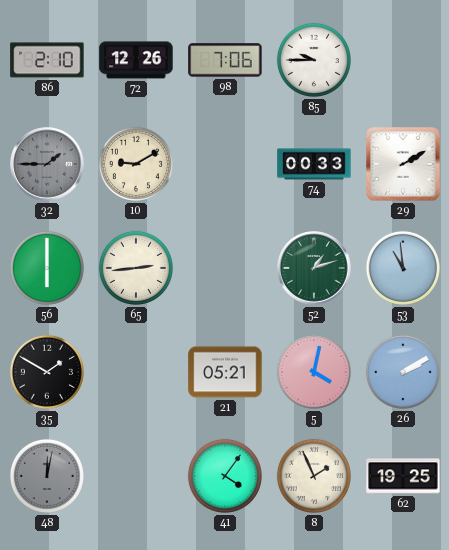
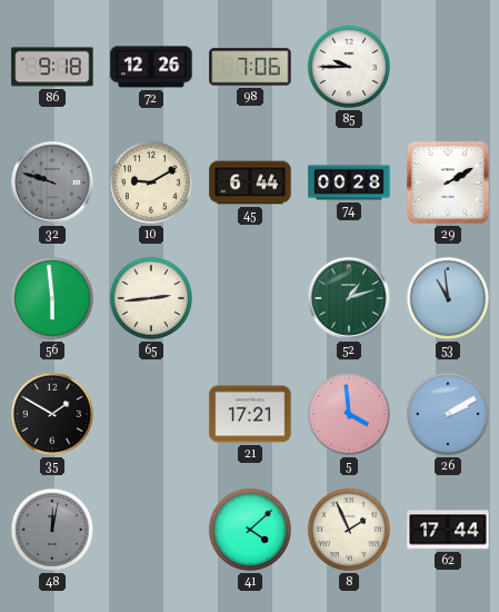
86: 2:10 -> 9:18 (52, 67)
32: 1:45 -> 9:48 (52, 182)
45: none -> 6:44 (250, 182)
74: 00:33 -> 00:28 (349, 182)
56: 6:00 -> 5:59 (52, 298)
21: 05:21 -> 17:21 (250, 414)
5: 4:02 -> 3:59 (349, 414)
41: 4:06 -> 4:08 (250, 530)
62: 19:25 -> 17:44 (448, 530)
